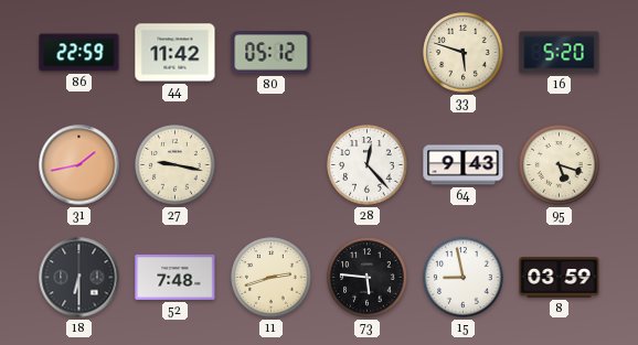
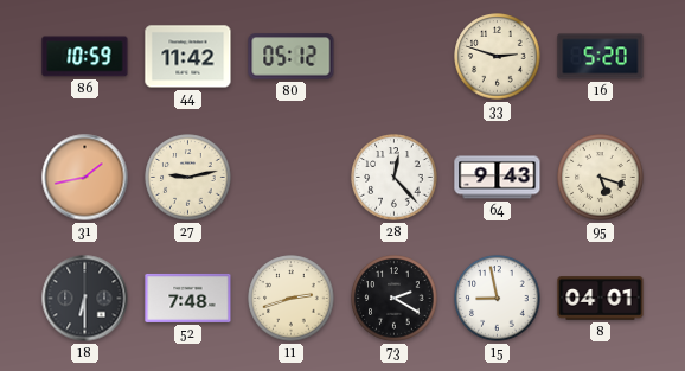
86: 22:59 -> 10:59 (85, 57)
33: 5:48 -> 2:48 (498, 57)
27: 9:17 -> 9:13 (188, 178)
73: 5:46 -> 2:20 (395, 299)
8: 03:59 -> 04:01 (601, 299)
